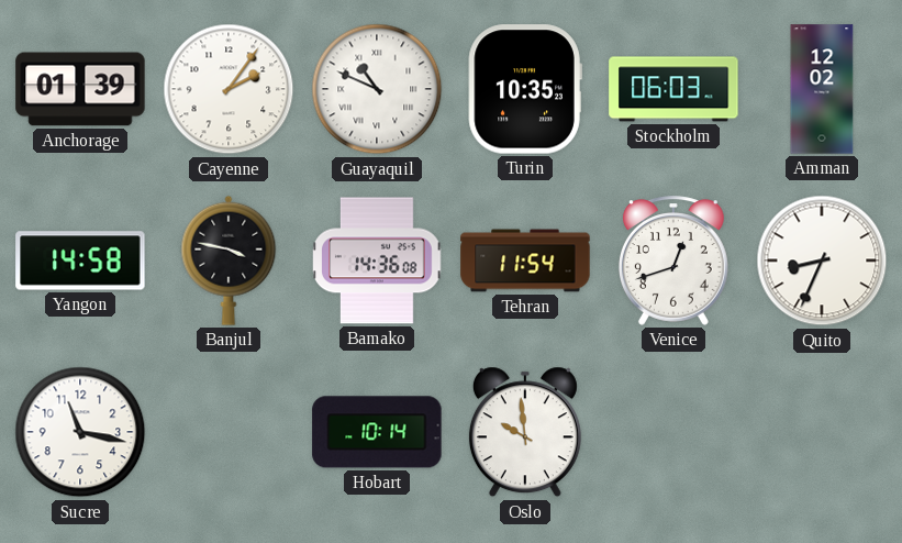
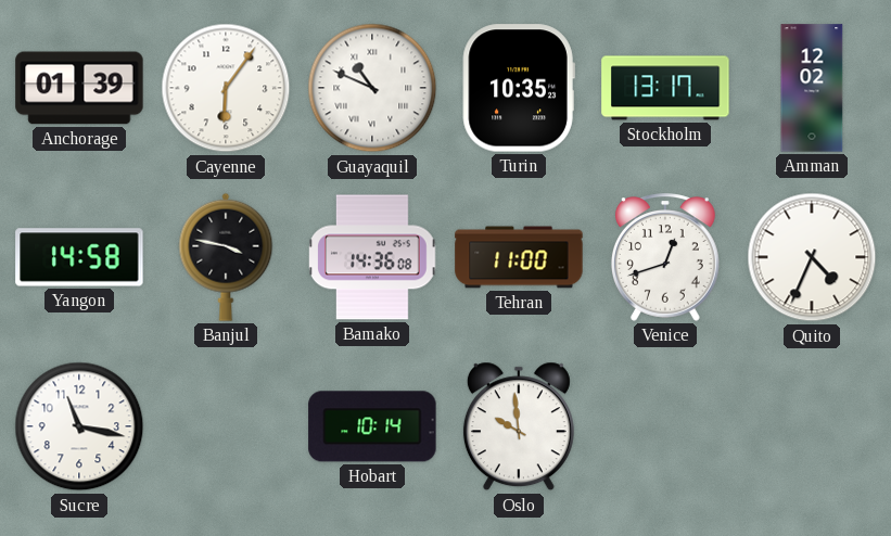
Cayenne: 2:06 -> 6:06 (226, 88)
Stockholm: 06:03 -> 13:17 (665, 88)
Tehran: 11:54 -> 11:00 (519, 257)
Quito: 8:34 -> 4:34 (812, 257)
